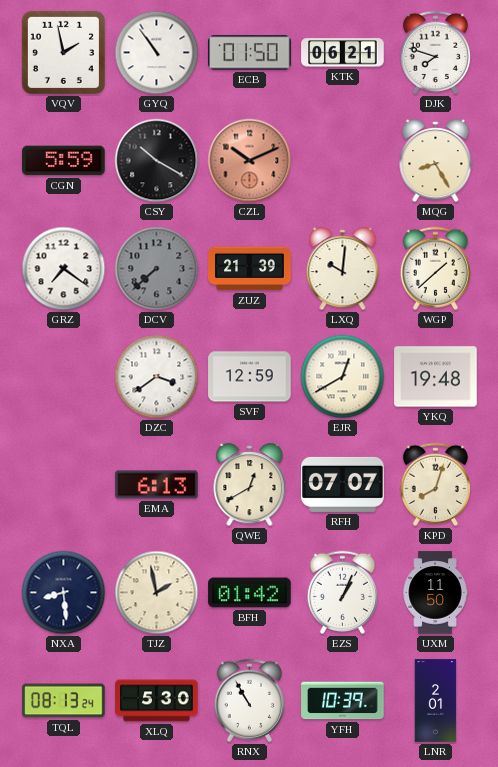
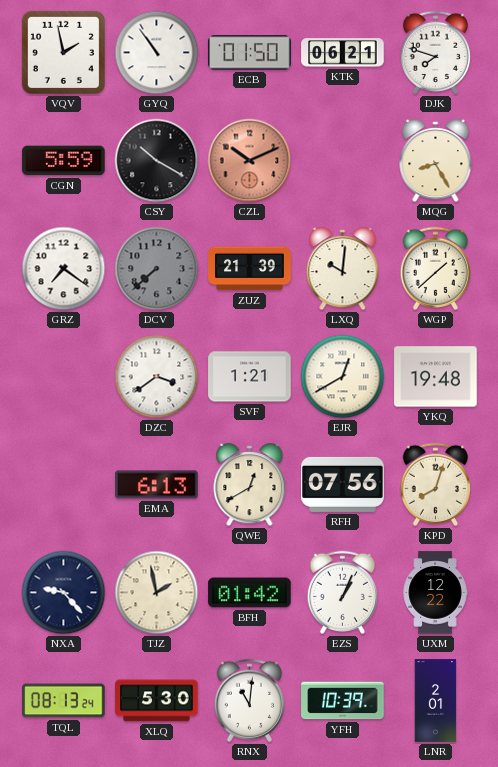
SVF: 12:59 -> 1:21 (250, 377)
RFH: 07:07 -> 07:56 (343, 484)
NXA: 8:29 -> 9:23 (64, 593)
UXM: 11:50 -> 12:22 (435, 593)
RNX: 10:55 -> 11:01 (249, 700)
